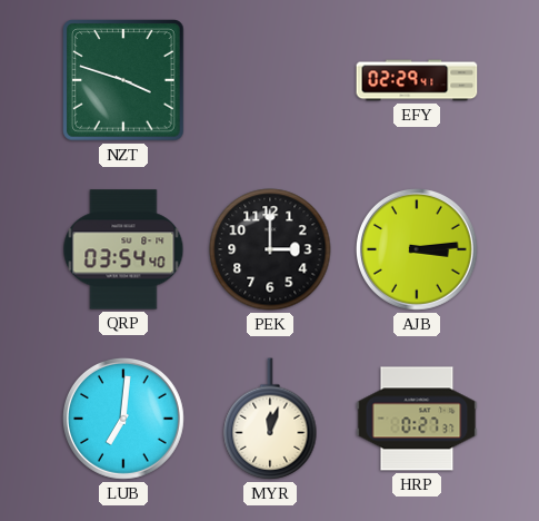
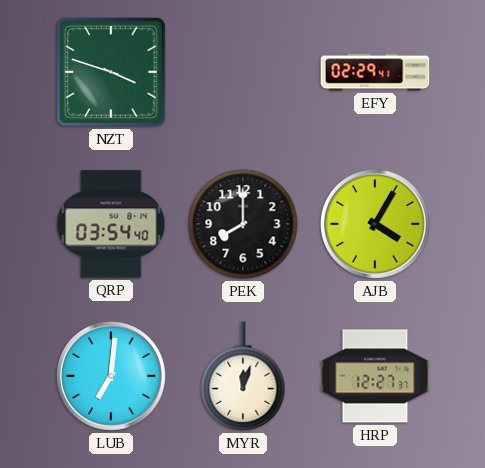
PEK: 3:00 -> 8:00 (243, 224)
AJB: 3:14 -> 4:05 (375, 224)
HRP: 0:27 -> 12:27 (375, 376)
